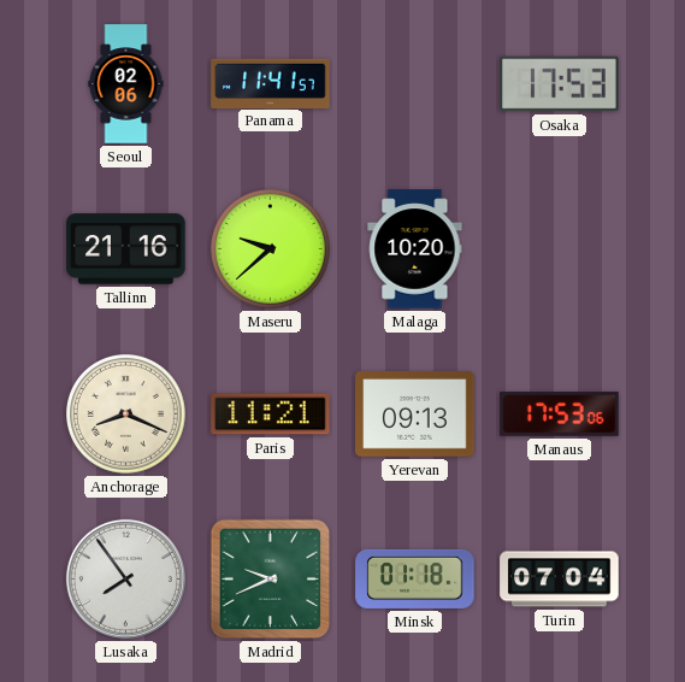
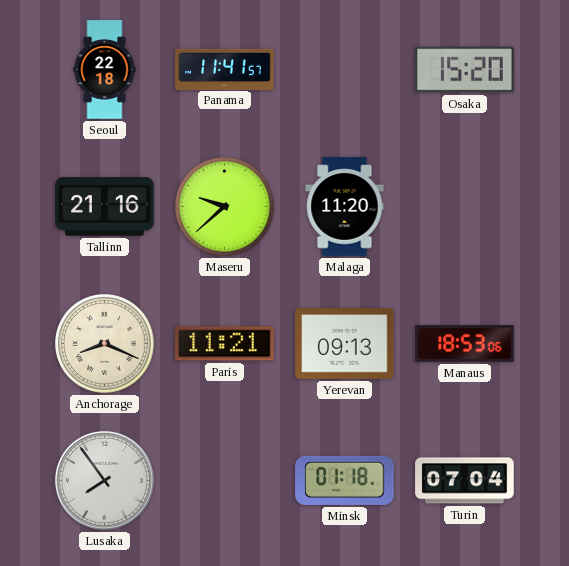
Seoul: 02:06 -> 22:18 (105, 70)
Osaka: 17:53 -> 15:20 (465, 70)
Malaga: 10:20 -> 11:20 (345, 207)
Manaus: 17:53 -> 18:53 (465, 344)
Madrid: 9:41 -> none (271, 580)
